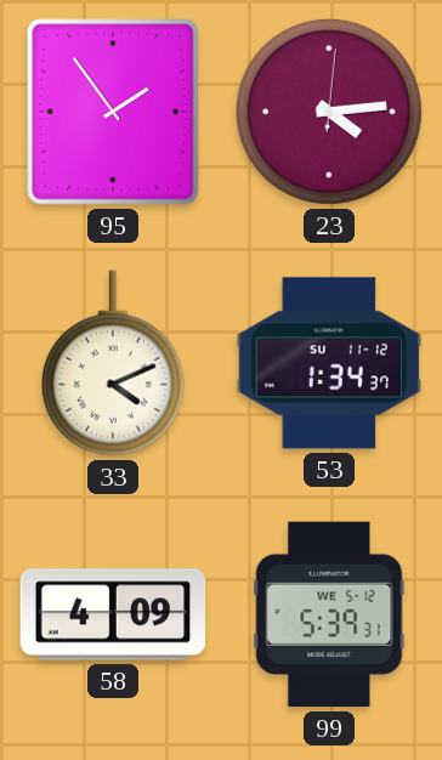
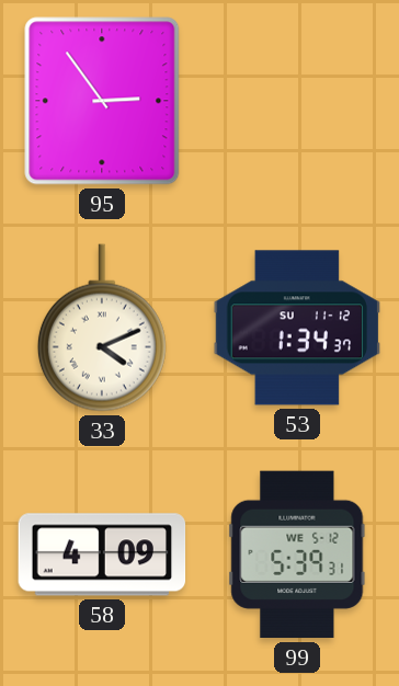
95: 1:54 -> 2:54 (102, 101)
23: 4:14 -> none (329, 112)
